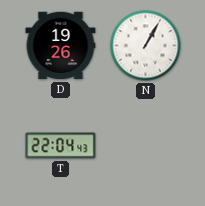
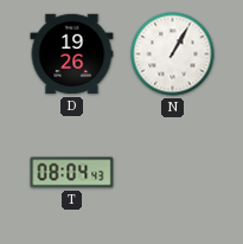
T: 22:04 -> 08:04 (72, 173)
